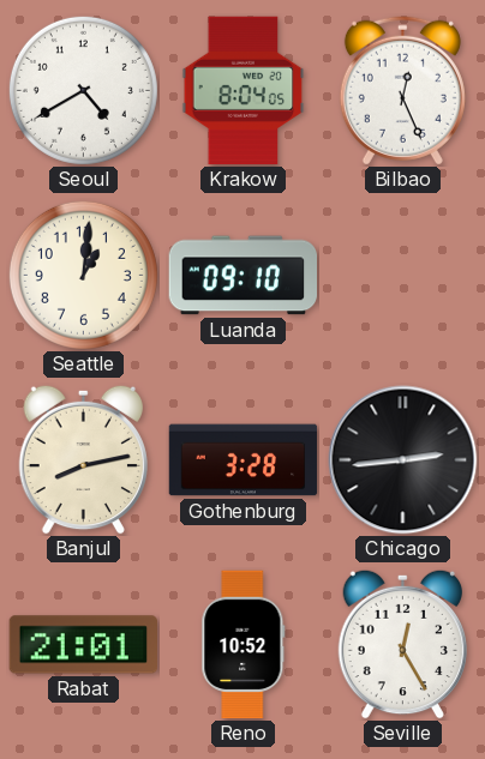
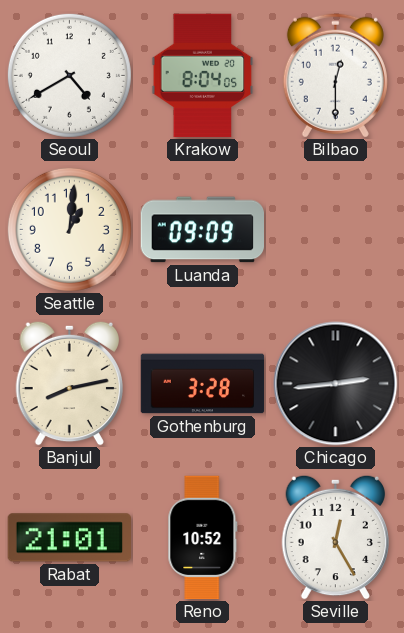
Bilbao: 12:26 -> 12:30 (335, 75)
Luanda: 09:10 -> 09:09 (203, 230)
